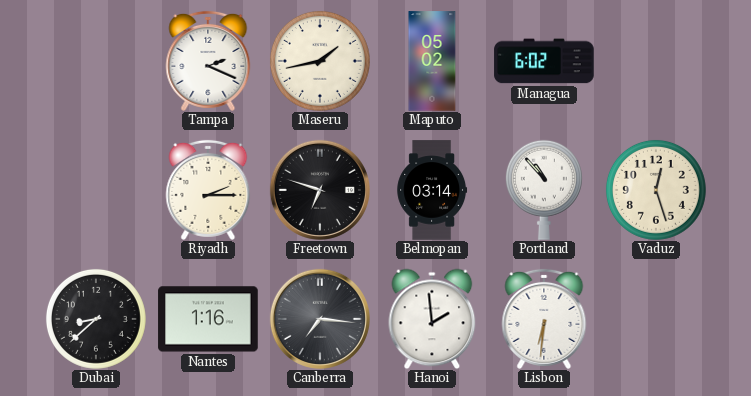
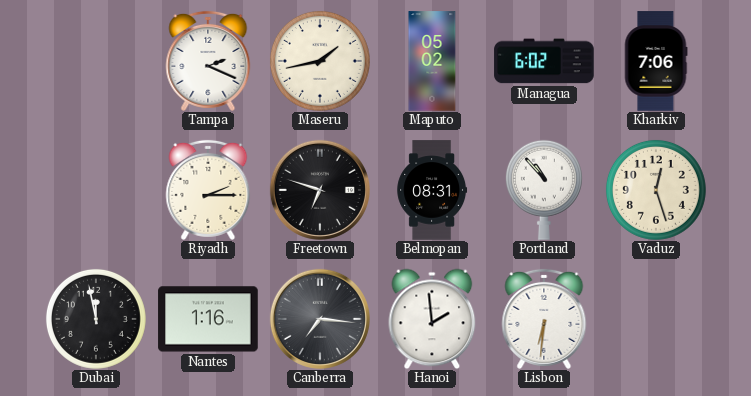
Kharkiv: none -> 7:06 (656, 61)
Belmopan: 03:14 -> 08:31 (432, 190)
Dubai: 8:38 -> 11:58 (96, 319)
